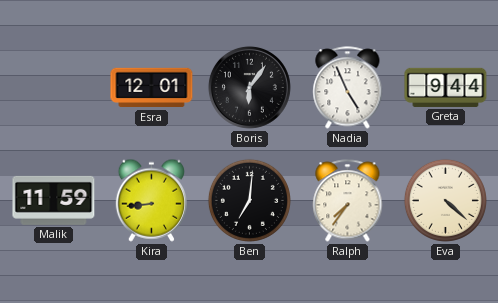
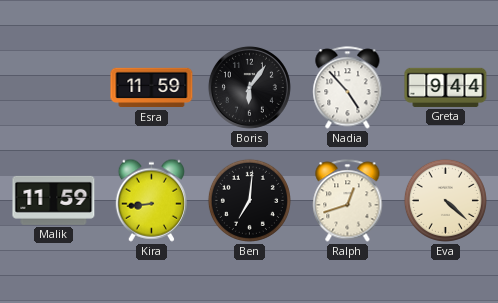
Esra: 12:01 -> 11:59 (152, 88)
Nadia: 4:56 -> 4:53 (348, 88)
Ralph: 7:36 -> 12:42 (348, 201)
